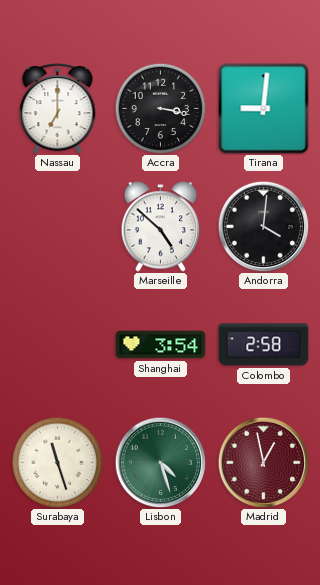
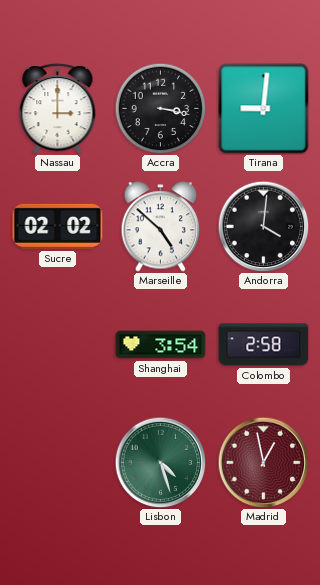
Nassau: 7:00 -> 3:00 (58, 109)
Sucre: none -> 02:02 (58, 226)
Surabaya: 11:27 -> none (57, 462)
